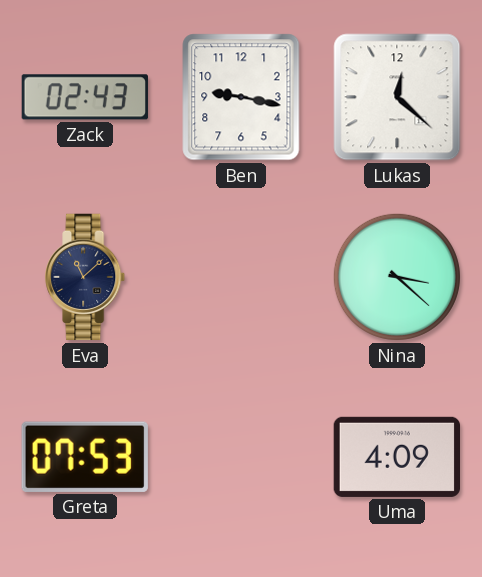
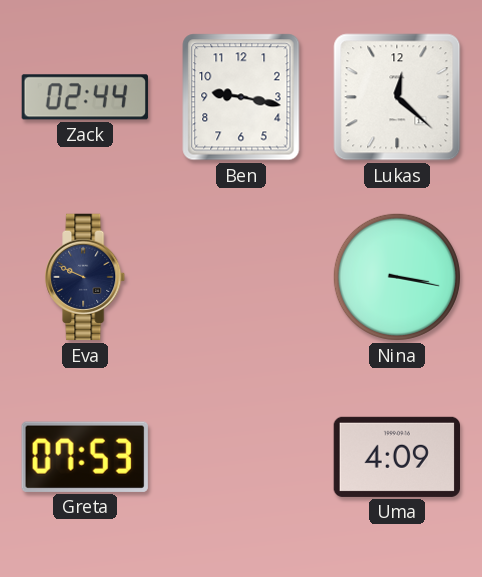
Zack: 02:43 -> 02:44 (85, 97)
Eva: 11:08 -> 9:49 (86, 277)
Nina: 3:22 -> 3:17 (397, 277)
